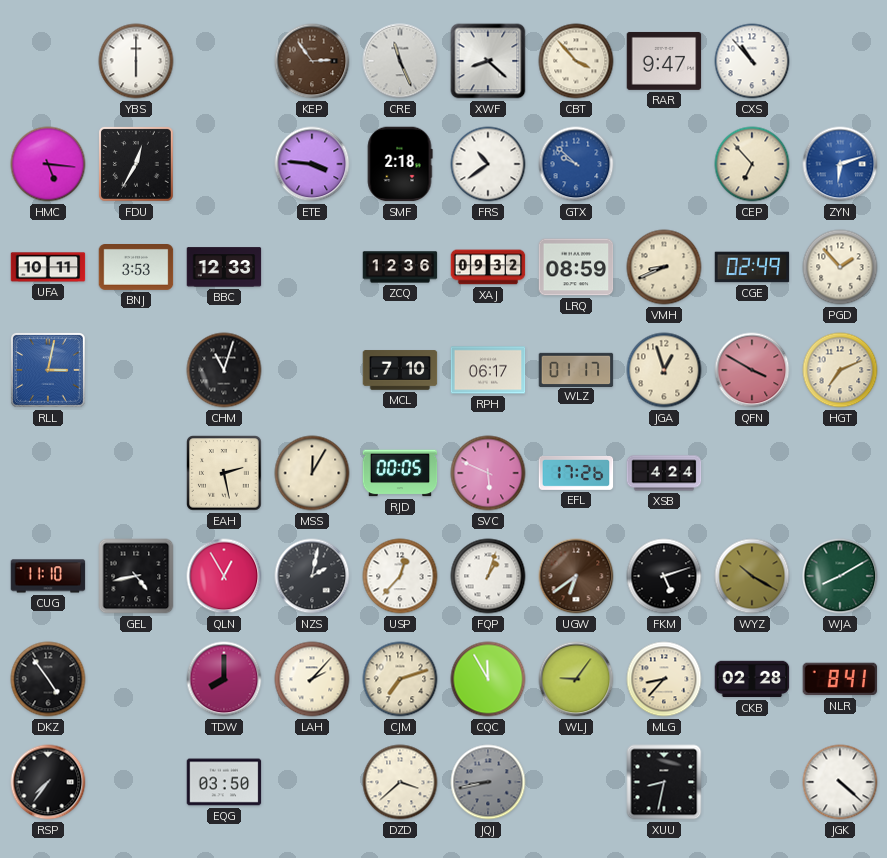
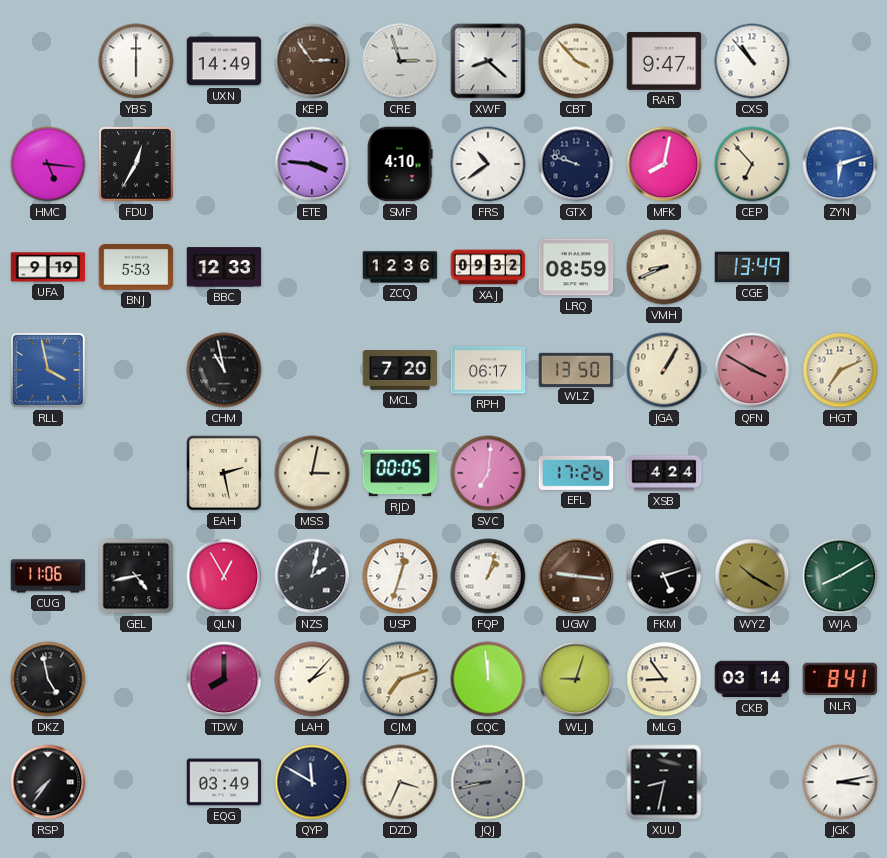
UXN: none -> 14:49 (224, 61)
CRE: 11:26 -> 2:57 (400, 61)
SMF: 2:18 -> 4:10 (400, 164)
GTX: 9:52 -> 9:48 (576, 164)
GTX dial: blue -> navy (576, 164)
MFK: none -> 8:02 (664, 164)
UFA: 10:11 -> 9:19 (48, 267)
BNJ: 3:53 -> 5:53 (136, 268)
CGE: 02:49 -> 13:49 (752, 267)
PGD: 1:53 -> none (840, 267)
RLL: 3:02 -> 3:58 (49, 371)
CHM: 11:03 -> 10:58 (224, 370)
MCL: 7:10 -> 7:20 (400, 370)
WLZ: 01:17 -> 13:50 (576, 369)
JGA: 12:57 -> 1:05 (664, 370)
MSS: 12:05 -> 3:02 (312, 473)
SVC: 5:49 -> 7:01 (488, 473)
CUG: 11:10 -> 11:06 (48, 576)
USP: 12:37 -> 12:33 (400, 576)
UGW: 6:39 -> 9:16 (576, 576)
DKZ: 4:54 -> 4:58 (48, 679)
CQC: 11:55 -> 11:59 (488, 679)
WLJ: 9:06 -> 9:03 (576, 679)
MLG: 8:37 -> 8:54 (664, 679)
CKB: 02:28 -> 03:14 (752, 679)
EQG: 03:50 -> 03:49 (224, 782)
QYP: none -> 11:50 (312, 782)
DZD: 3:38 -> 3:34 (400, 782)
JGK: 4:22 -> 3:13 (840, 782)
